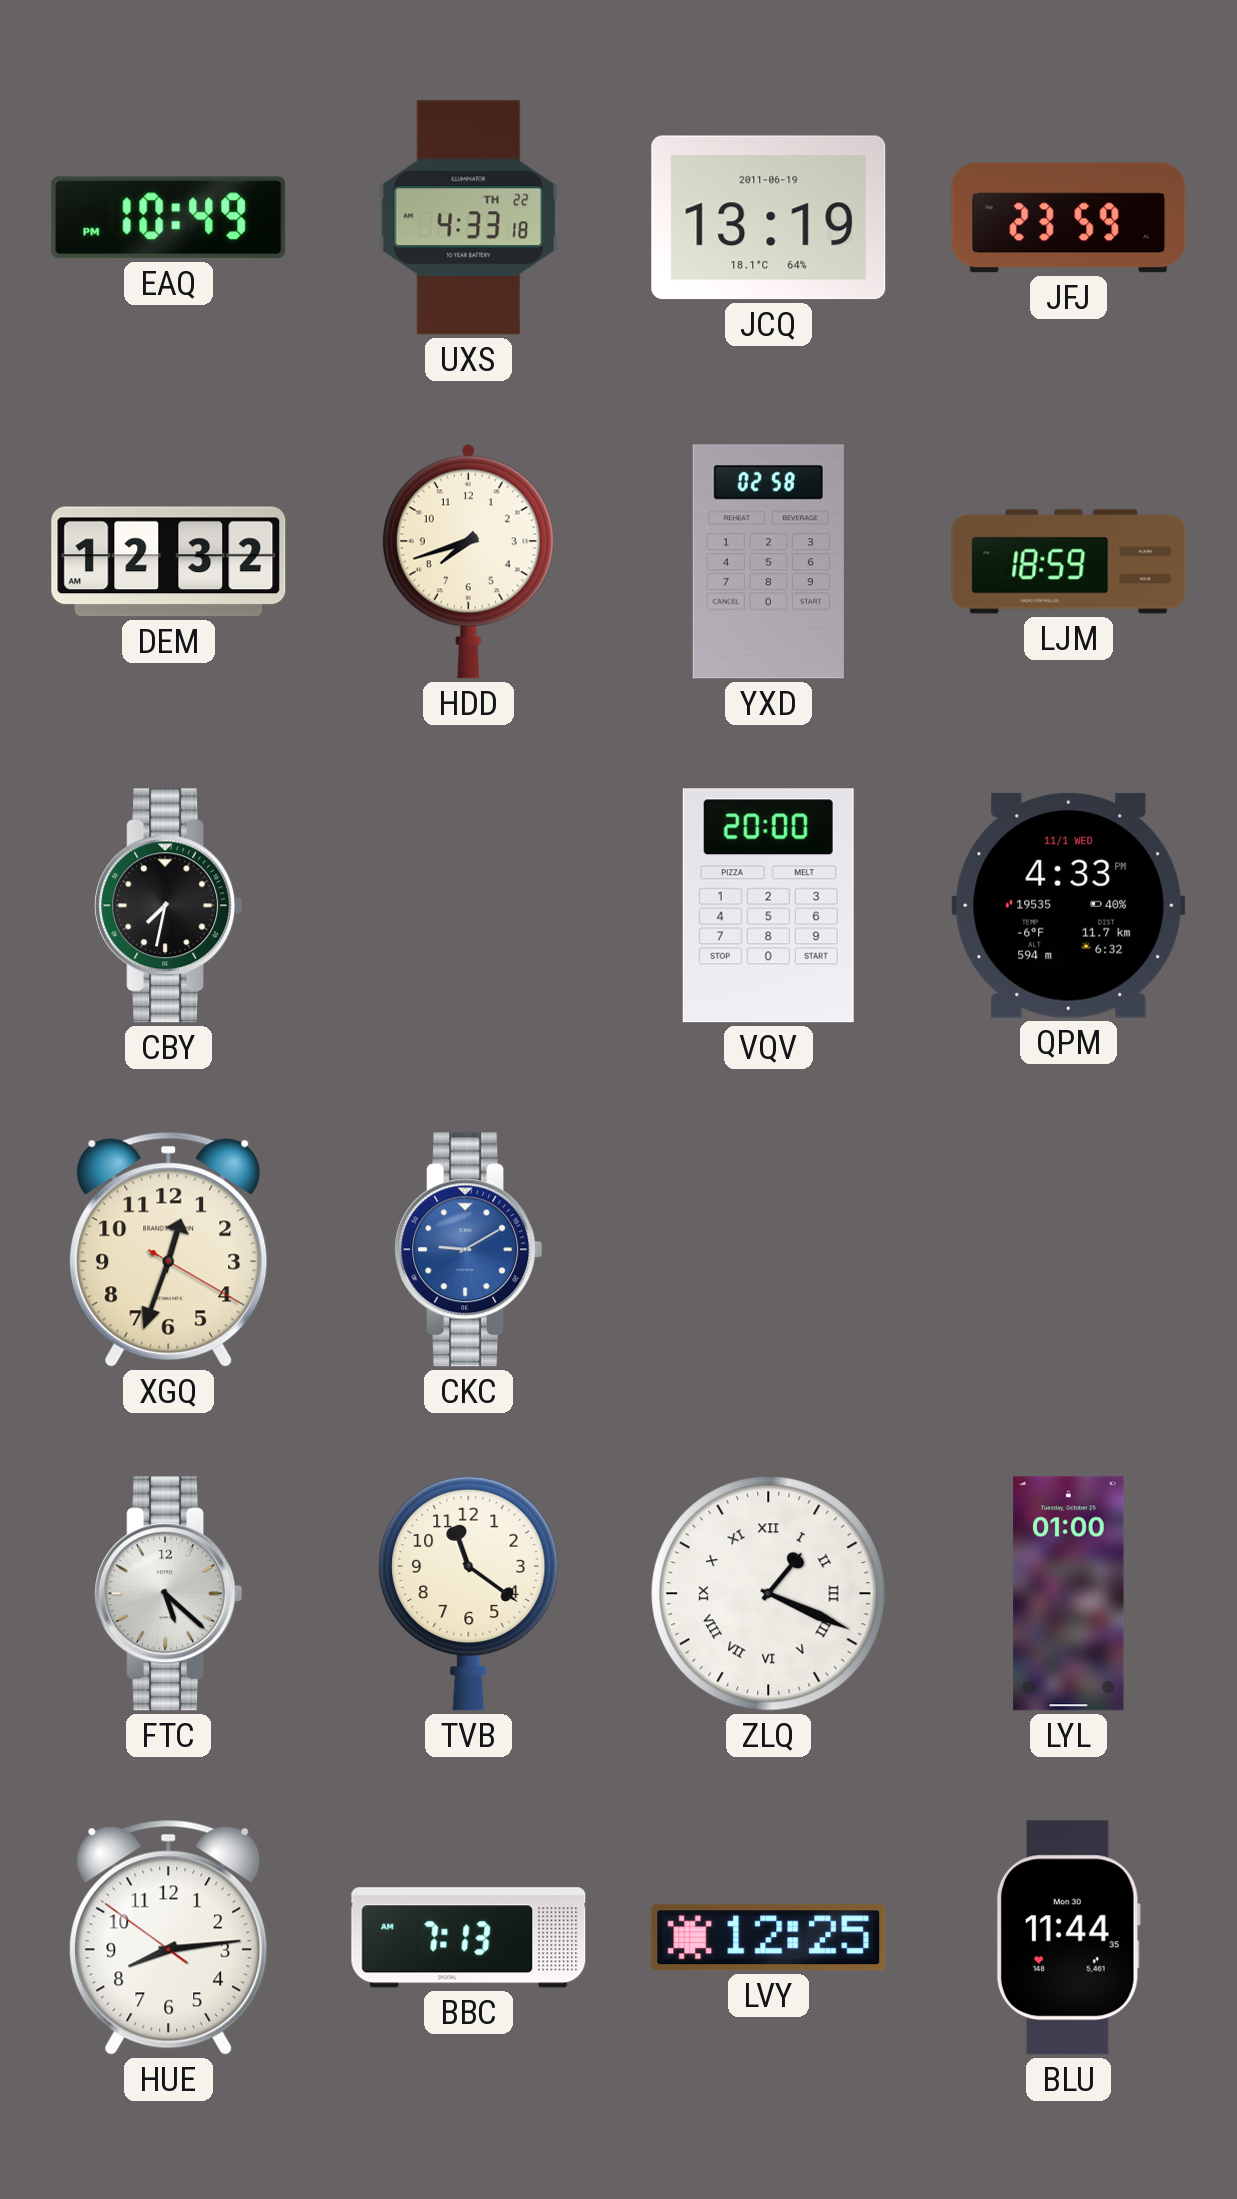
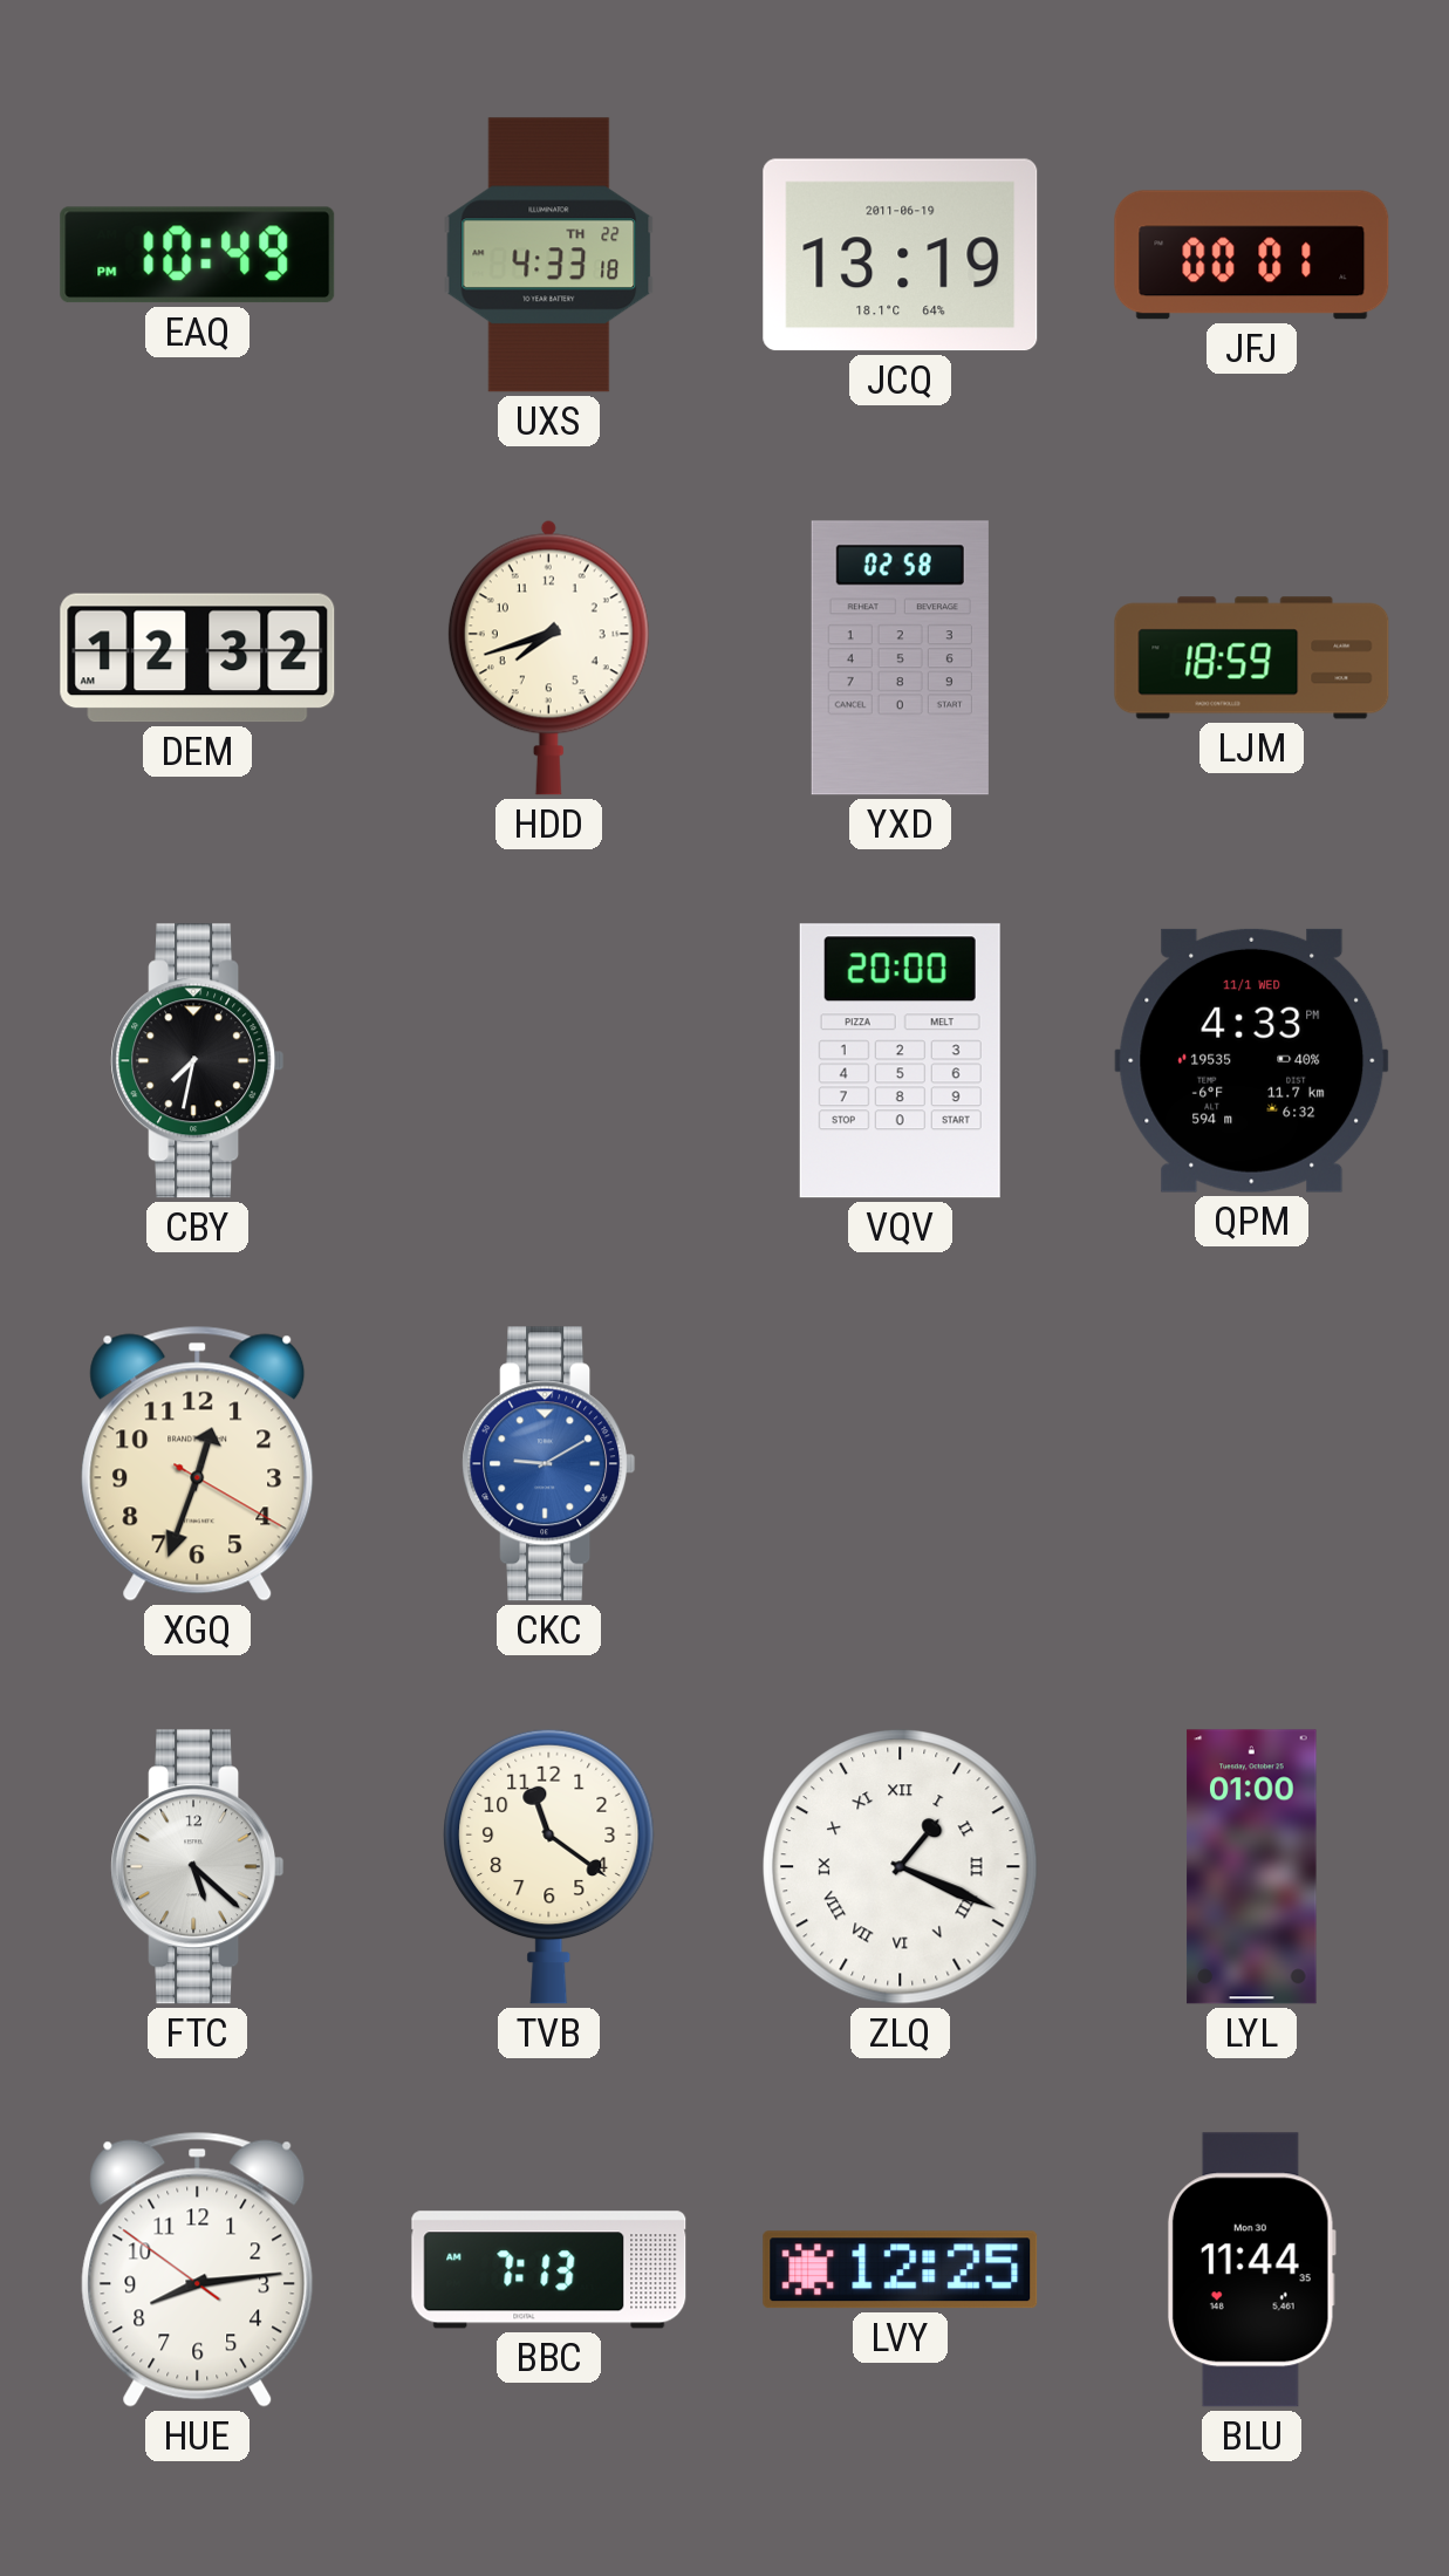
JFJ: 23:59 -> 00:01 (1252, 255)
